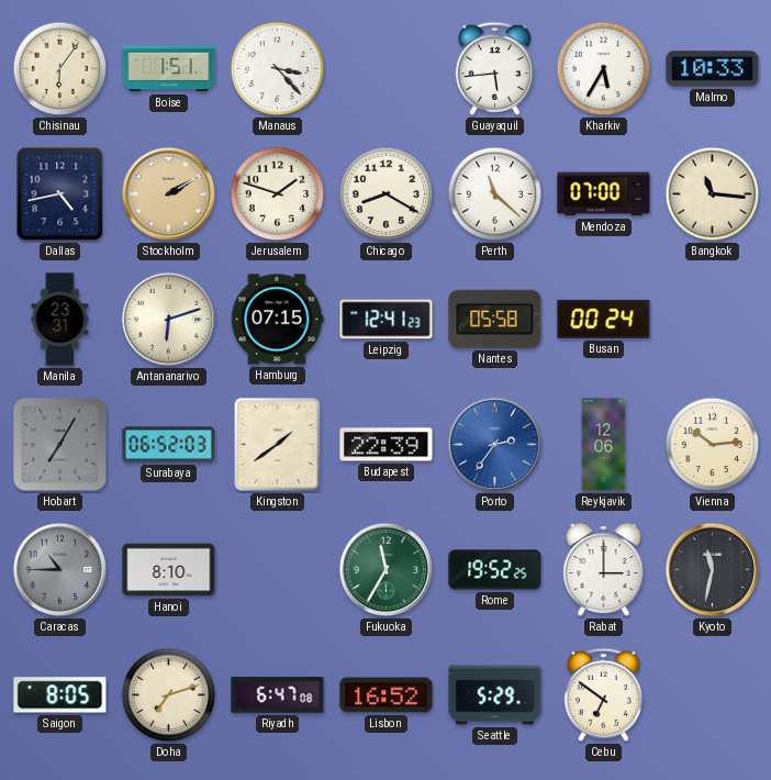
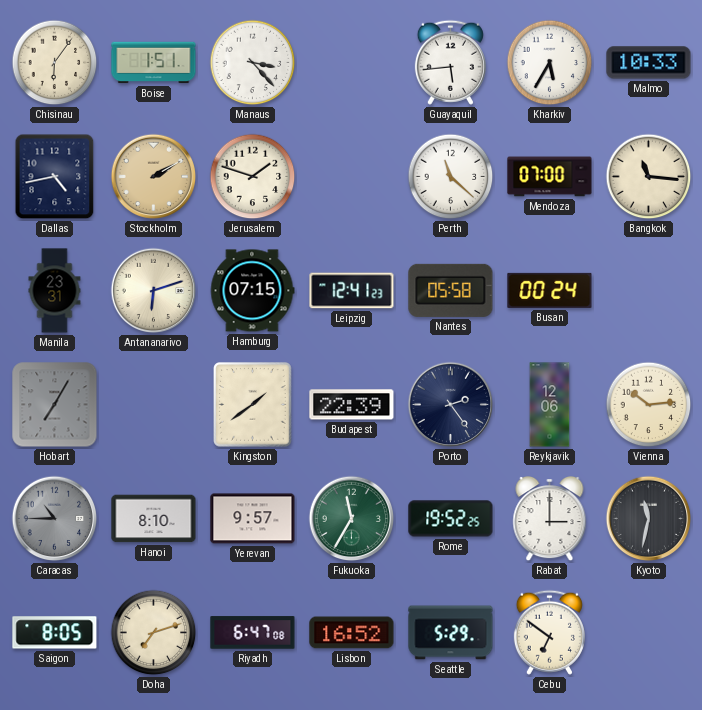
Chicago: 8:20 -> none (387, 194)
Surabaya: 06:52 -> none (169, 445)
Porto: 2:36 -> 2:24 (451, 405)
Porto dial: blue -> navy (451, 405)
Yerevan: none -> 9:57 (253, 519)
